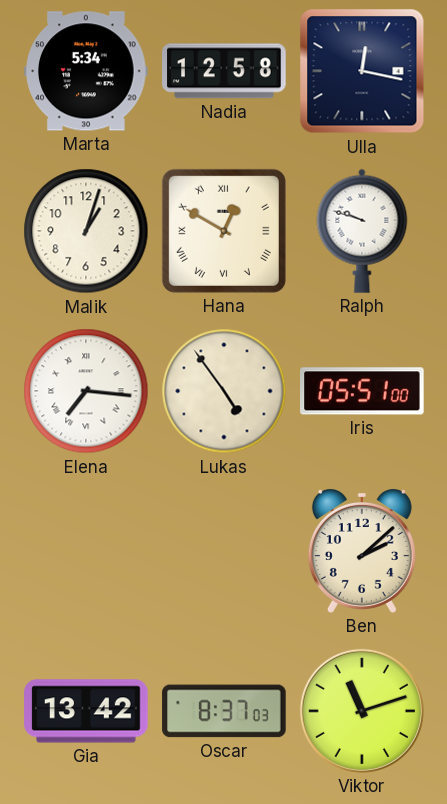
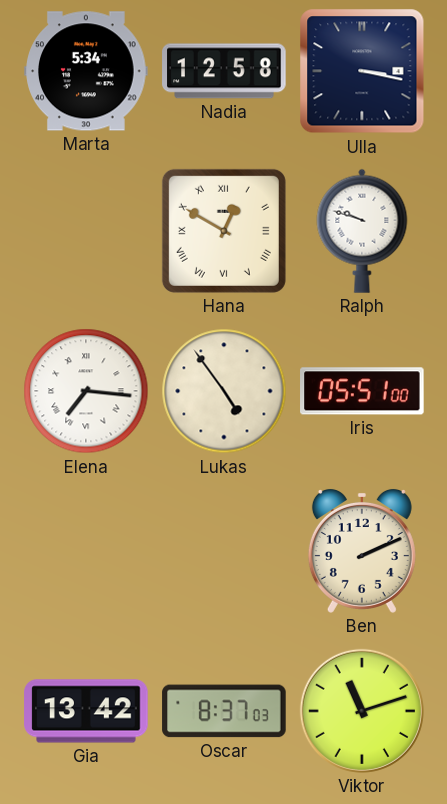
Ulla: 12:17 -> 3:17 (362, 71)
Malik: 1:03 -> none (86, 231)
Ben: 2:08 -> 2:11 (362, 551)
